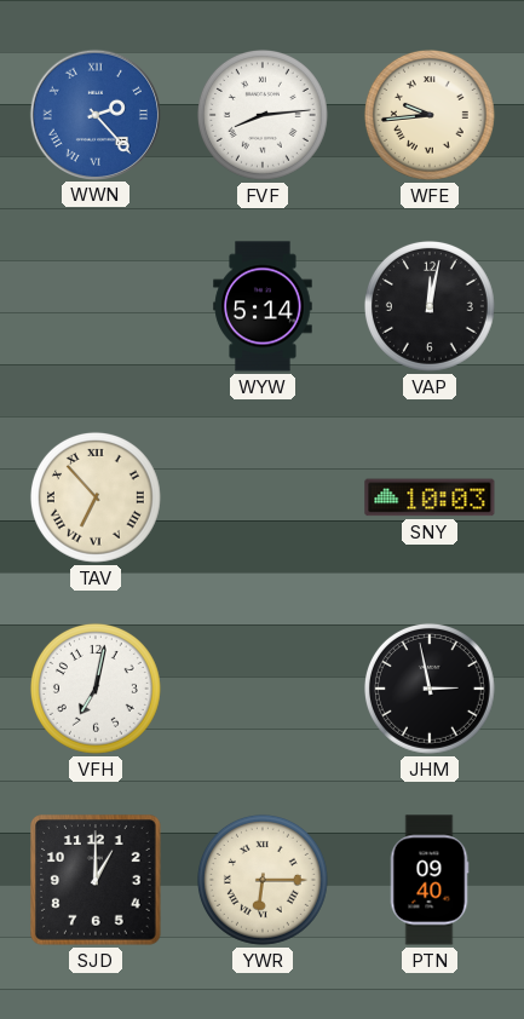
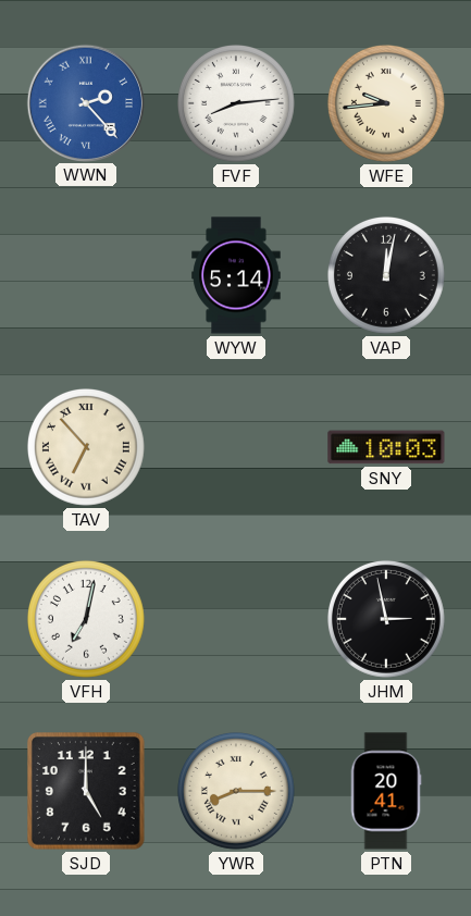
SJD: 1:00 -> 5:00 (87, 792)
YWR: 6:15 -> 8:15 (236, 791)
PTN: 09:40 -> 20:41 (386, 791)
